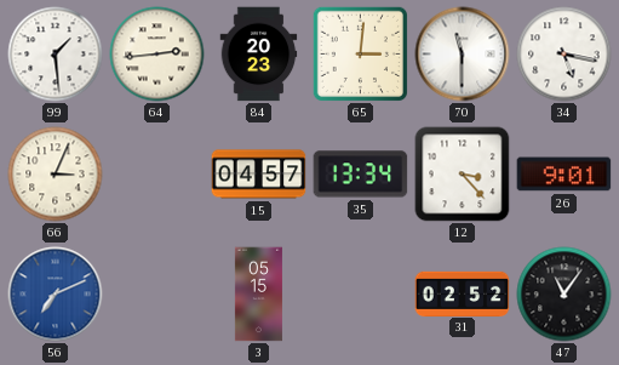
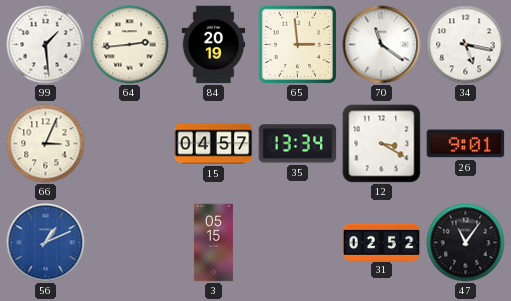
84: 20:23 -> 20:19 (214, 45)
65: 3:01 -> 2:59 (297, 44)
70: 11:30 -> 11:21 (382, 45)
12: 3:23 -> 3:20 (382, 144)
56: 7:11 -> 1:11 (46, 243)
